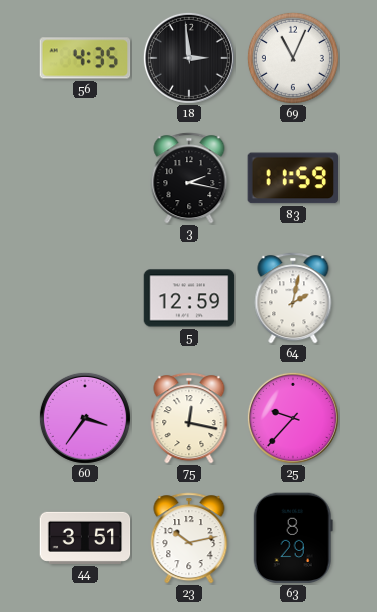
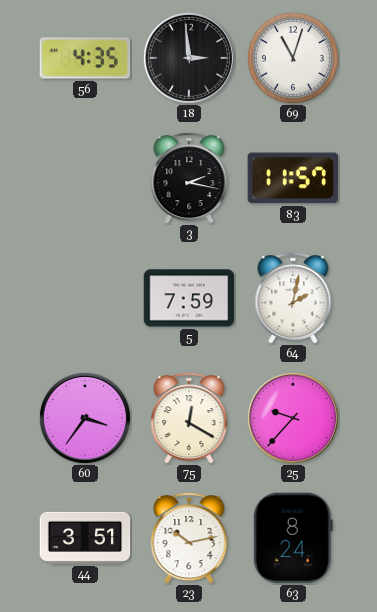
69: 11:04 -> 11:03 (293, 58)
83: 11:59 -> 11:57 (292, 178)
5: 12:59 -> 7:59 (189, 298)
75: 12:17 -> 12:20 (189, 418)
63: 8:29 -> 8:24 (293, 538)
